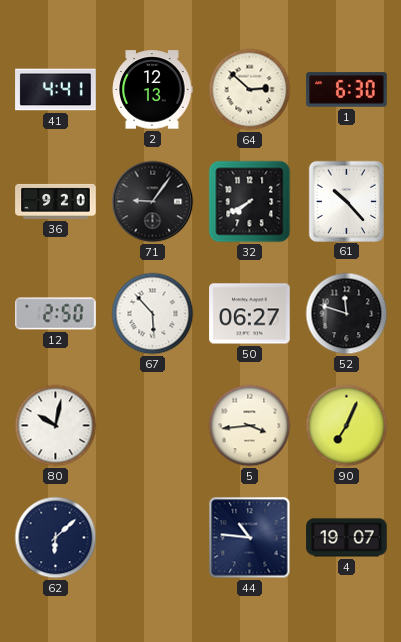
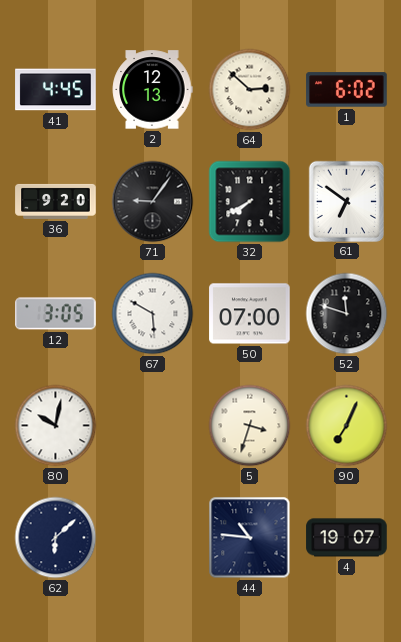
41: 4:41 -> 4:45 (56, 90)
1: 6:30 -> 6:02 (347, 90)
61: 10:23 -> 6:51 (346, 201)
12: 2:50 -> 3:05 (56, 314)
67: 5:53 -> 5:50 (153, 314)
50: 06:27 -> 07:00 (250, 314)
5: 3:44 -> 3:33 (250, 426)
